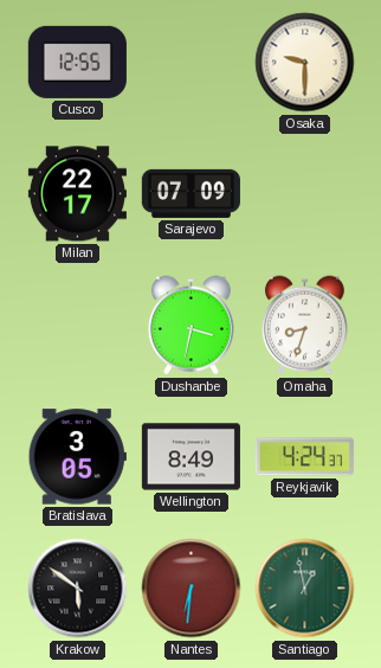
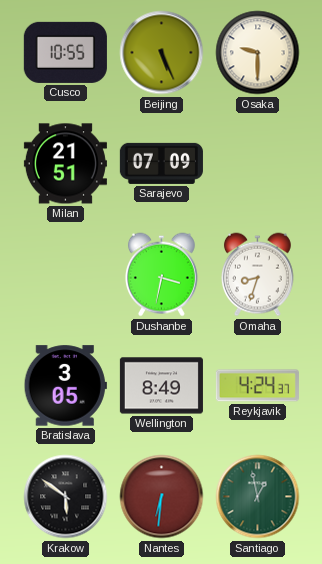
Cusco: 12:55 -> 10:55 (65, 52)
Beijing: none -> 5:26 (162, 53)
Milan: 22:17 -> 21:51 (65, 164)
